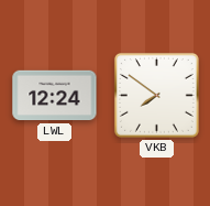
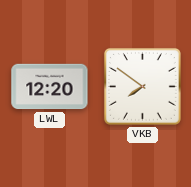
LWL: 12:24 -> 12:20 (50, 87)
